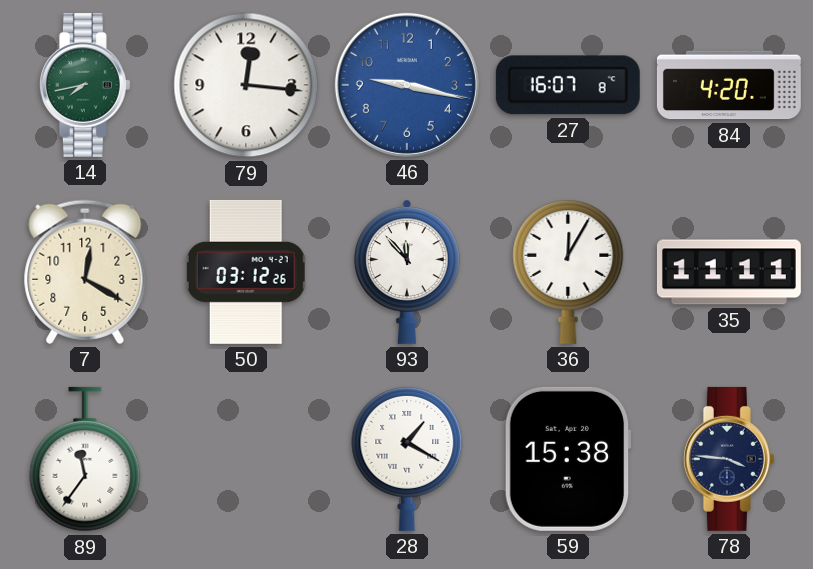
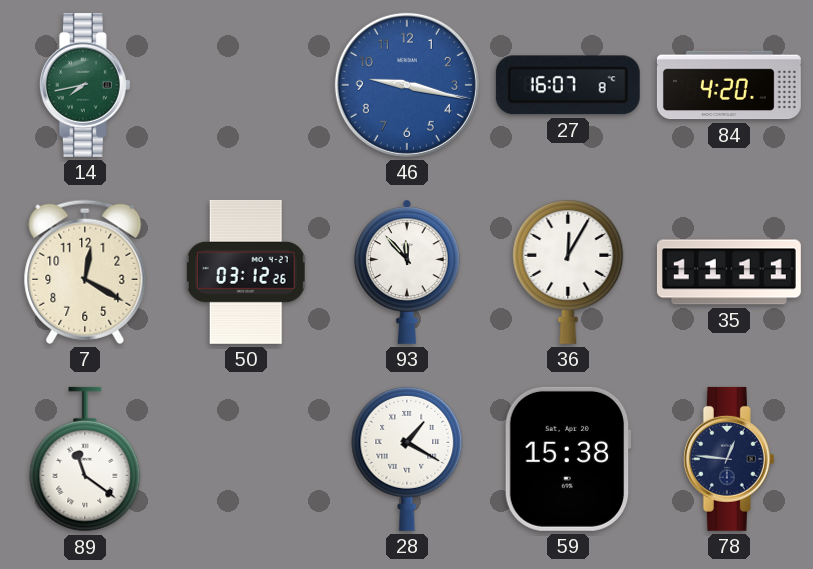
79: 12:16 -> none (246, 85)
89: 11:36 -> 11:21 (85, 459)
78: 3:46 -> 12:46 (729, 459)
